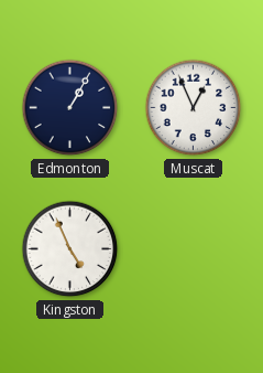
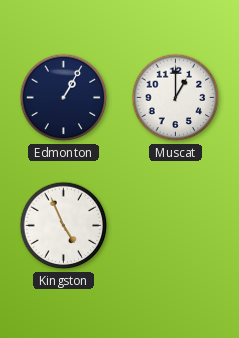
Muscat: 12:56 -> 1:00 (176, 98)
